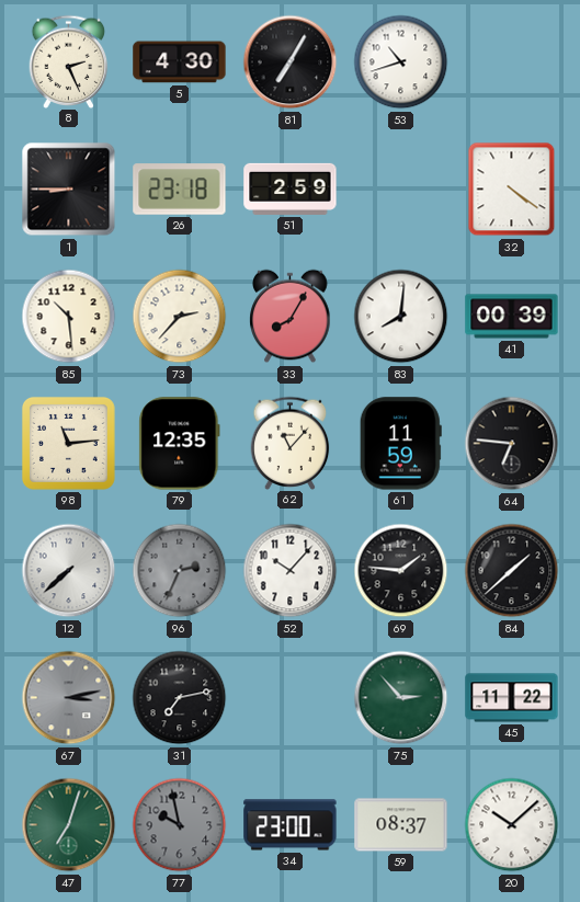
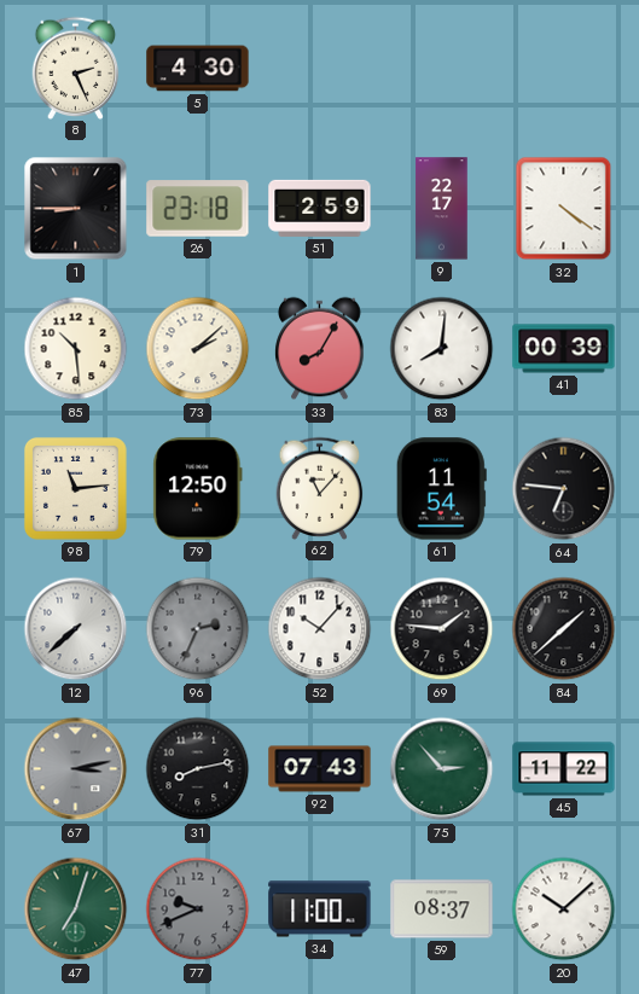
81: 7:05 -> none (291, 62)
53: 10:42 -> none (401, 62)
9: none -> 22:17 (442, 209)
73: 2:37 -> 2:08 (198, 349)
79: 12:35 -> 12:50 (198, 489)
61: 11:59 -> 11:54 (441, 489)
31: 7:13 -> 8:13 (198, 769)
92: none -> 07:43 (320, 769)
77: 9:58 -> 9:41 (198, 909)
34: 23:00 -> 11:00 (320, 909)
